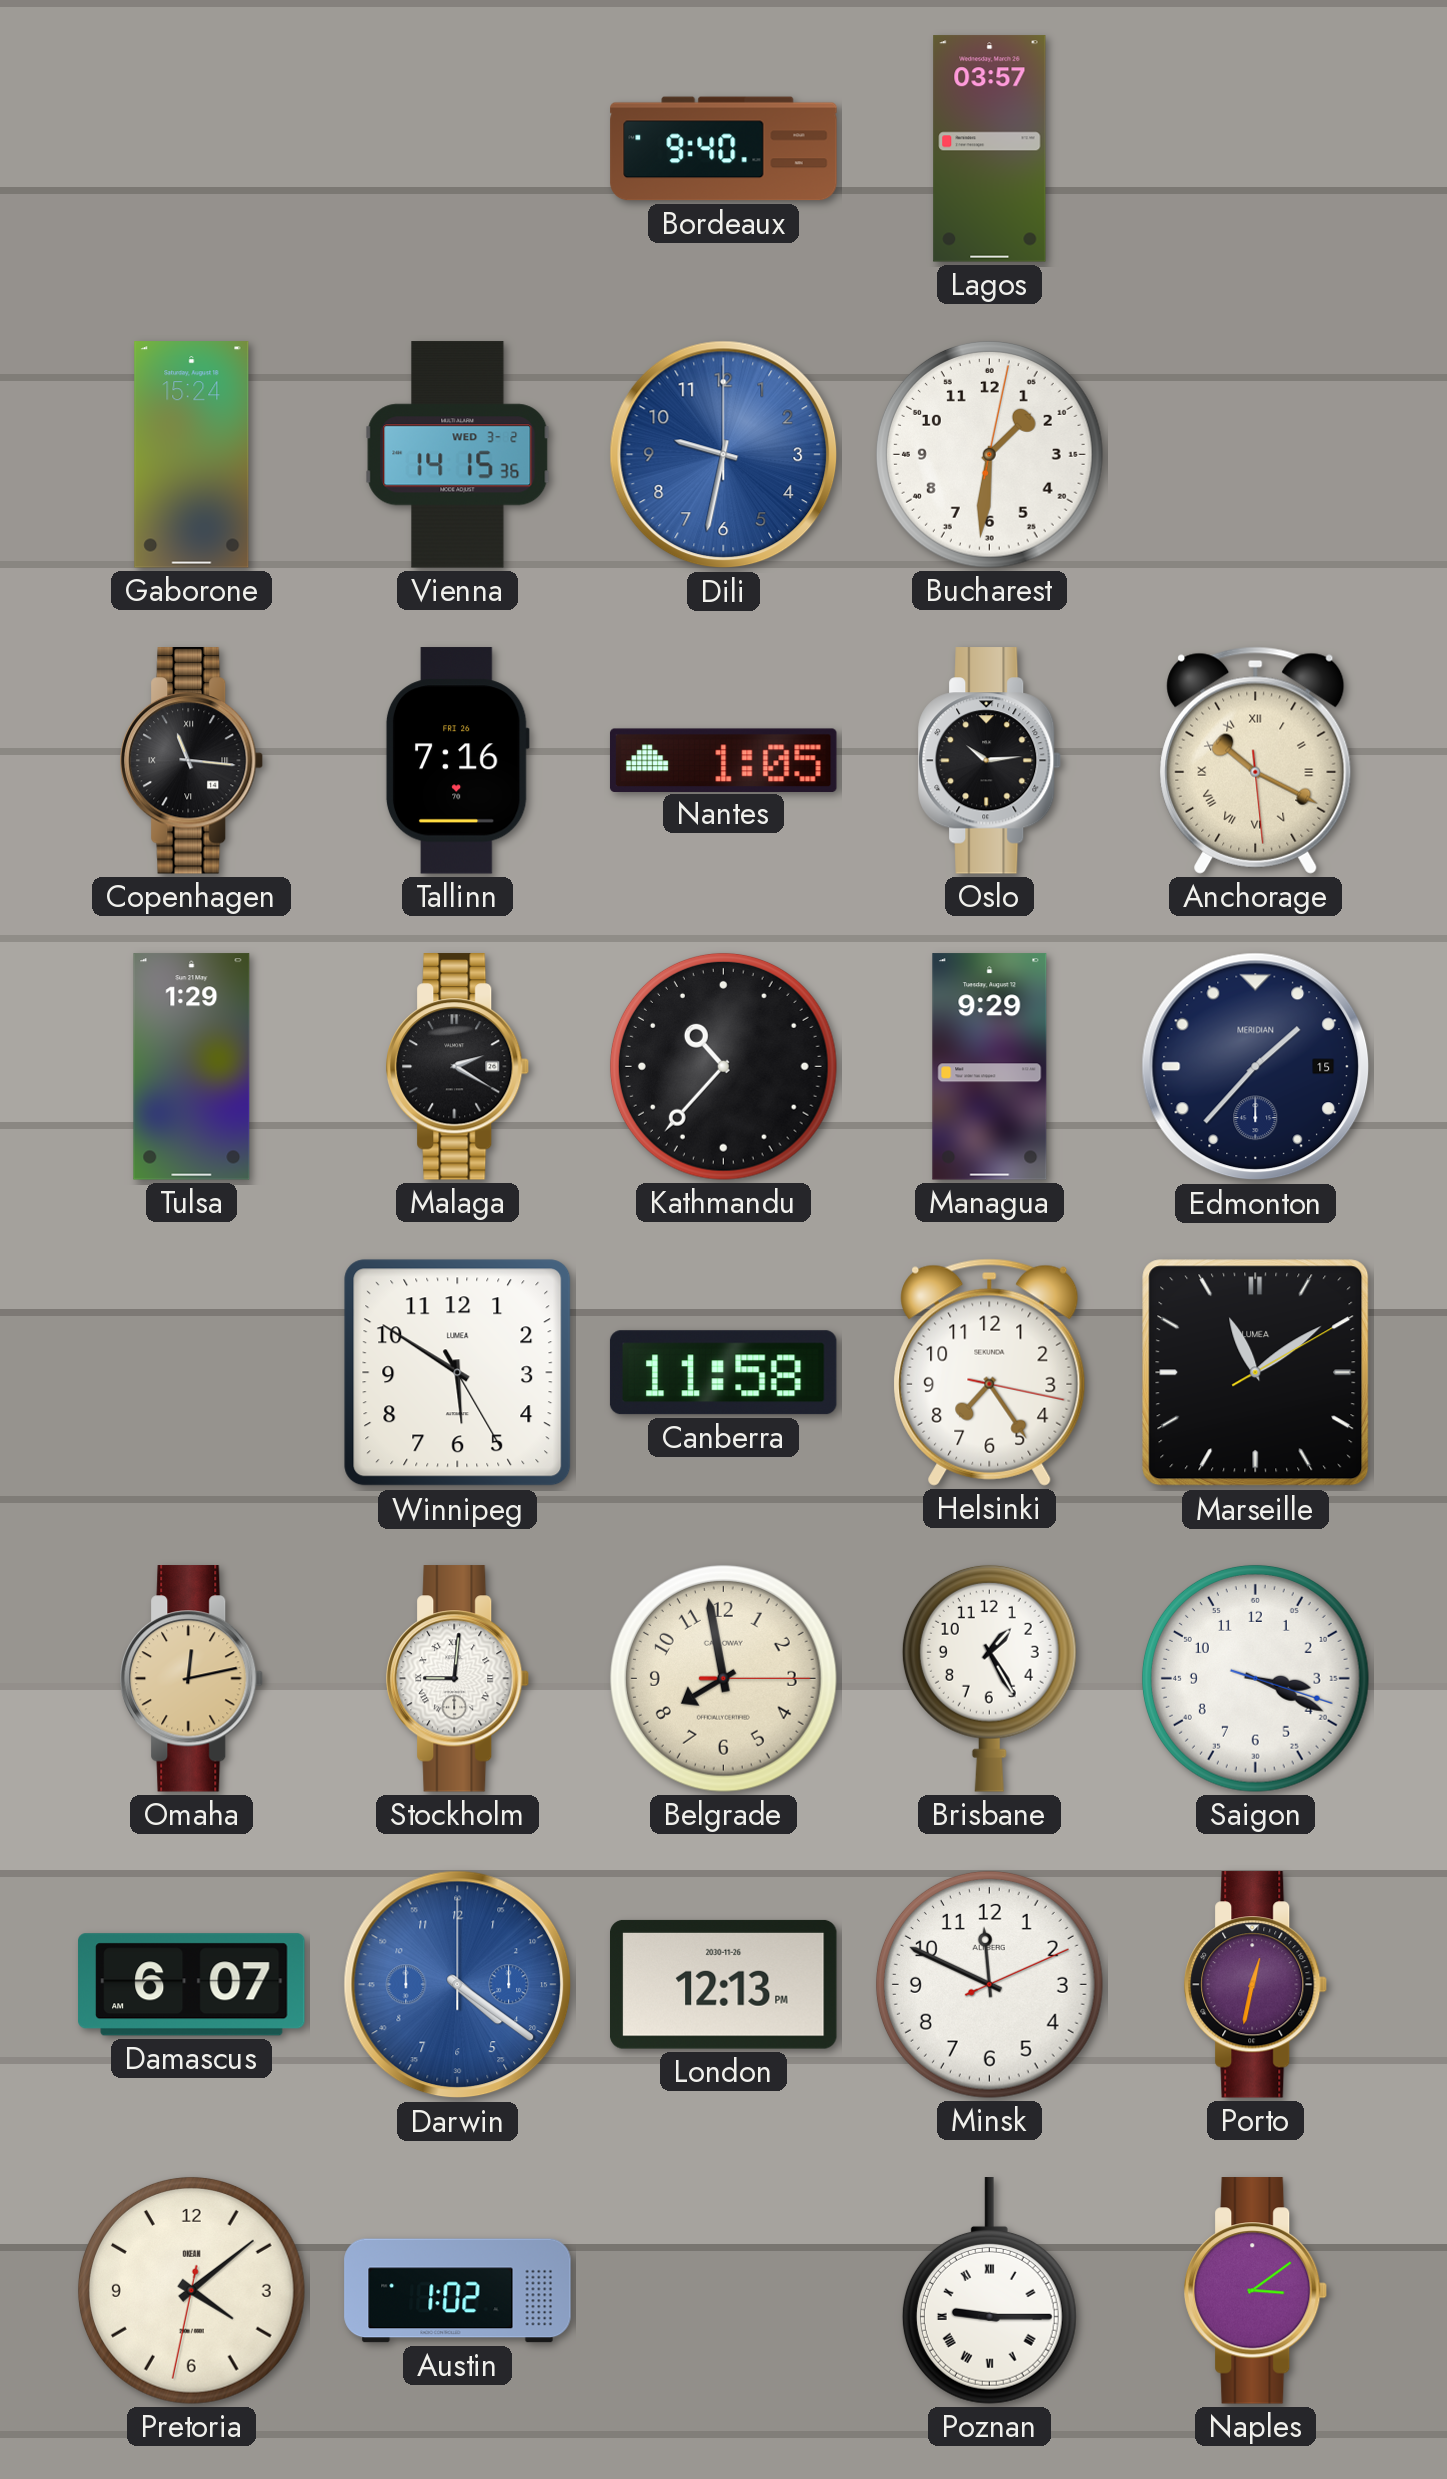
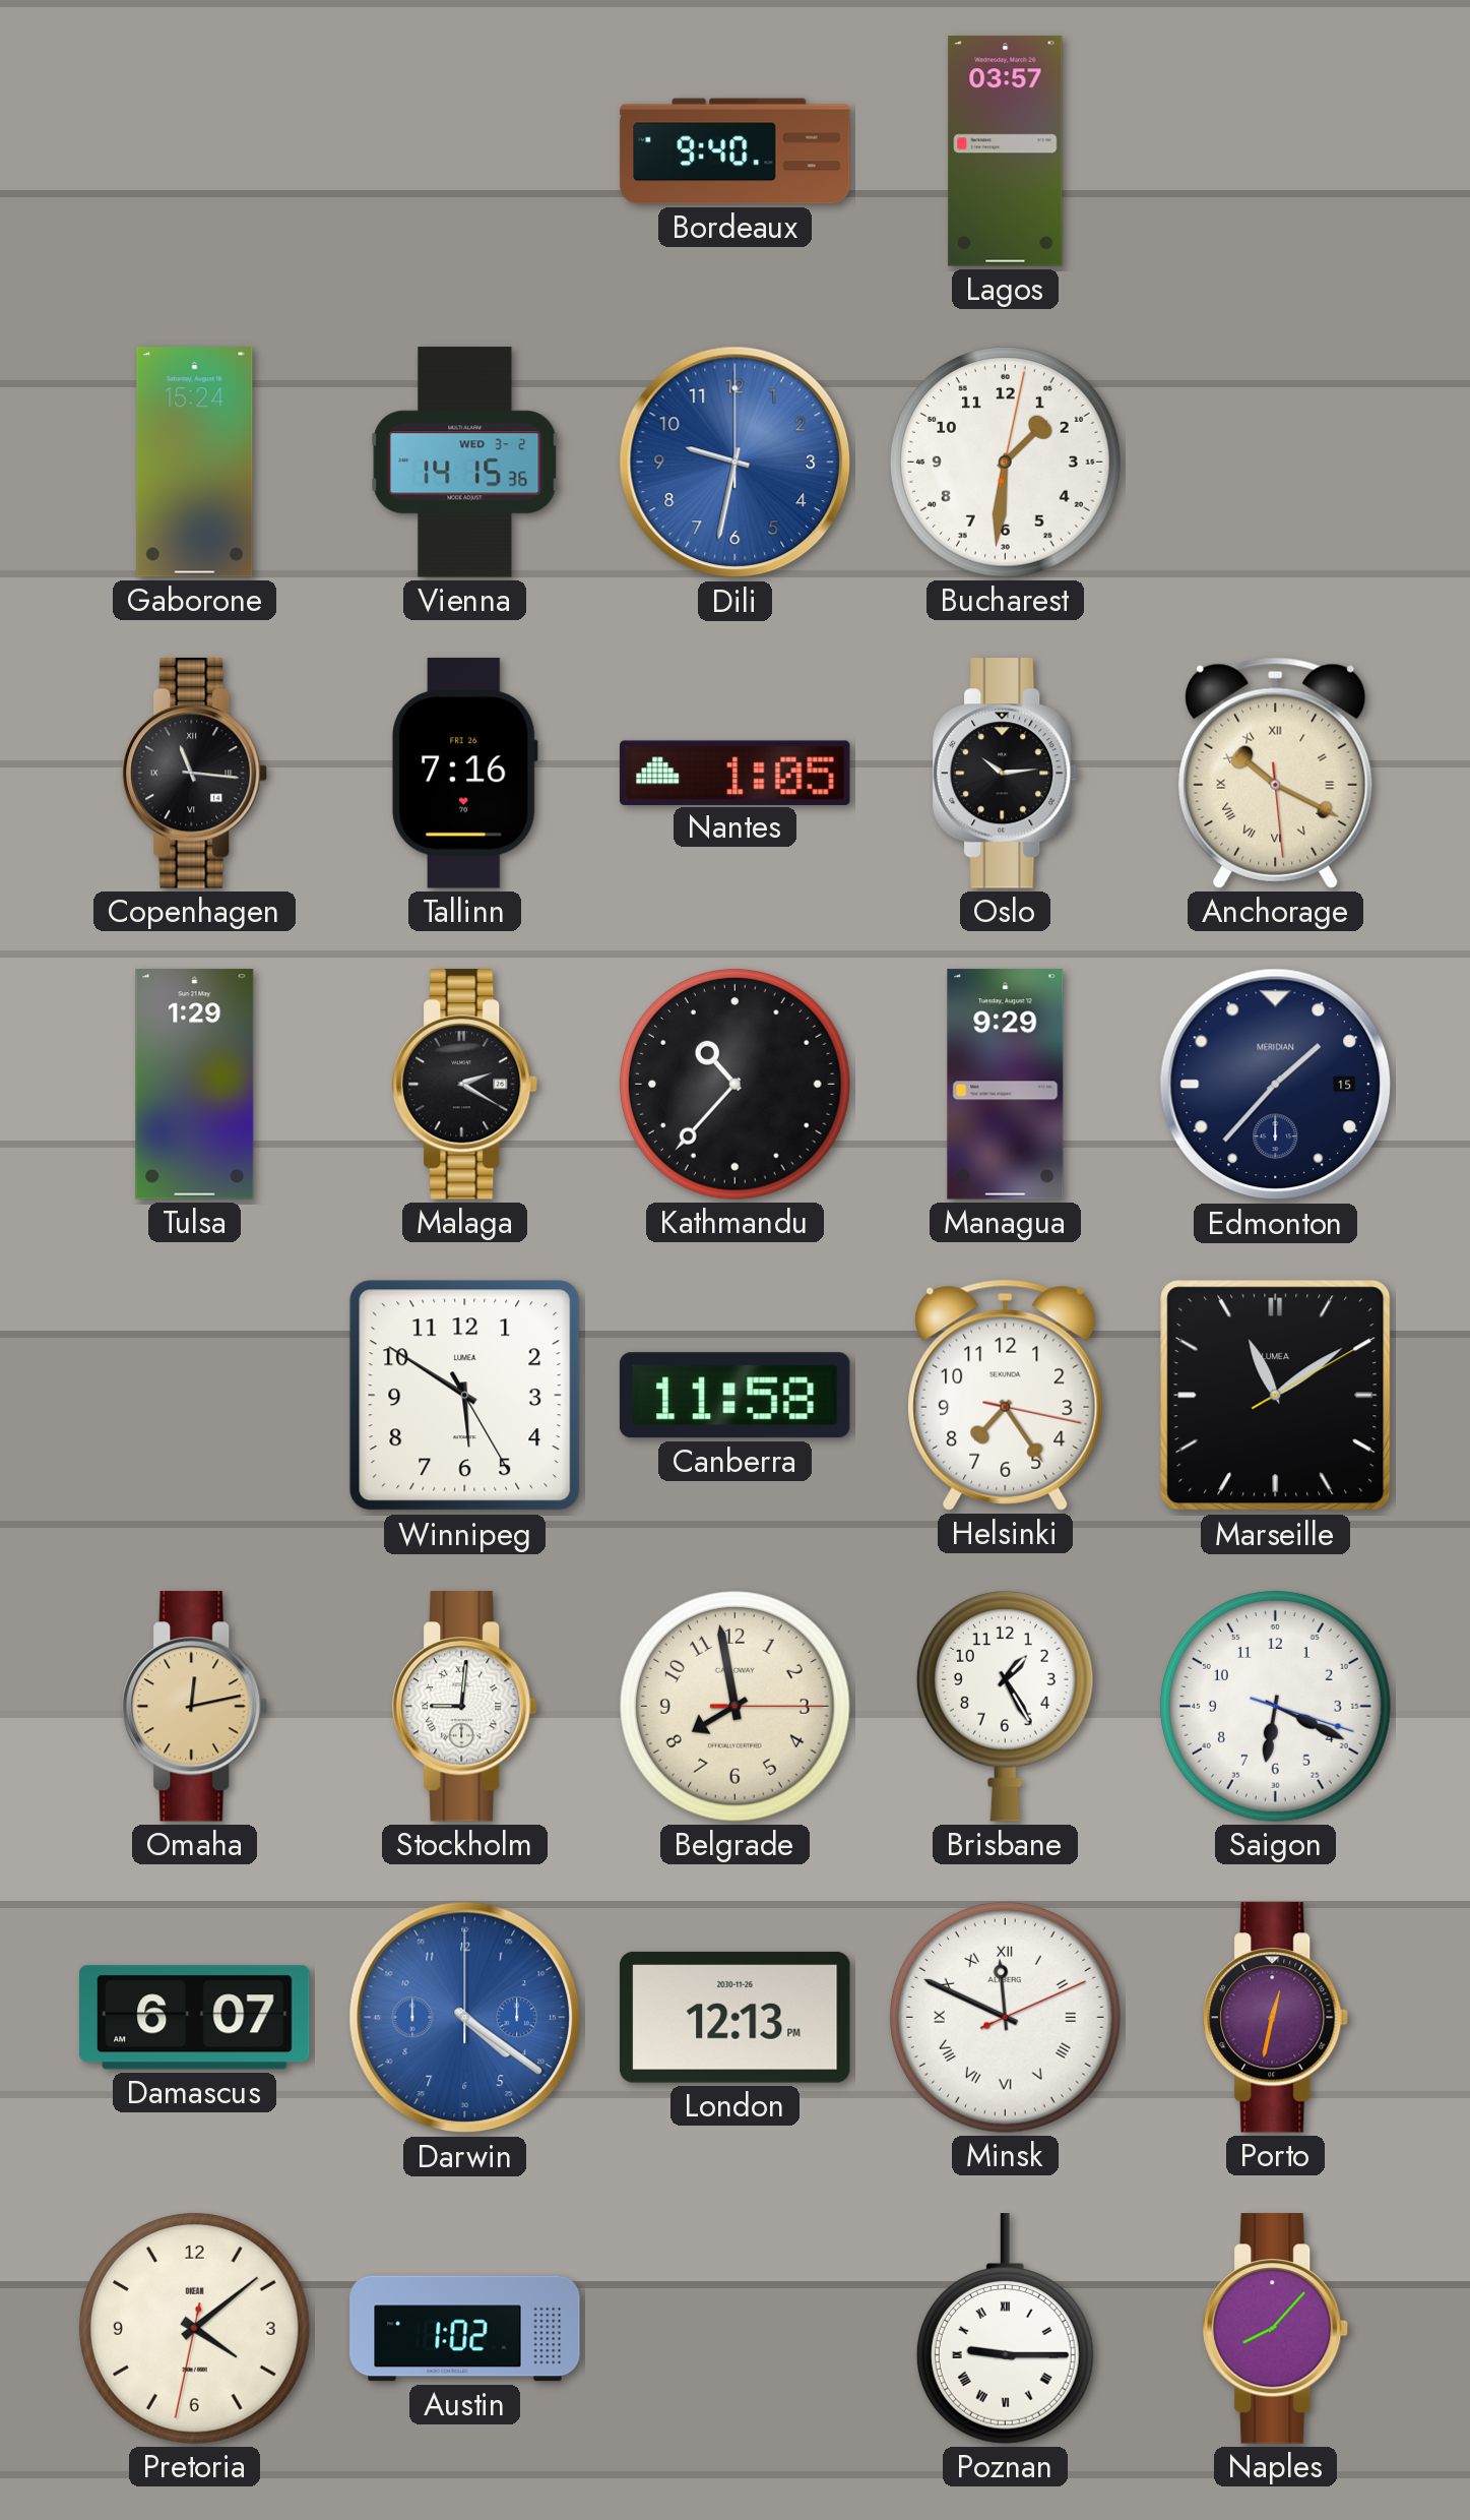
Saigon: 3:19 -> 6:19 (1275, 1706)
Minsk numerals: Arabic -> Roman (1005, 2017)
Naples: 3:09 -> 8:07 (1276, 2329)
